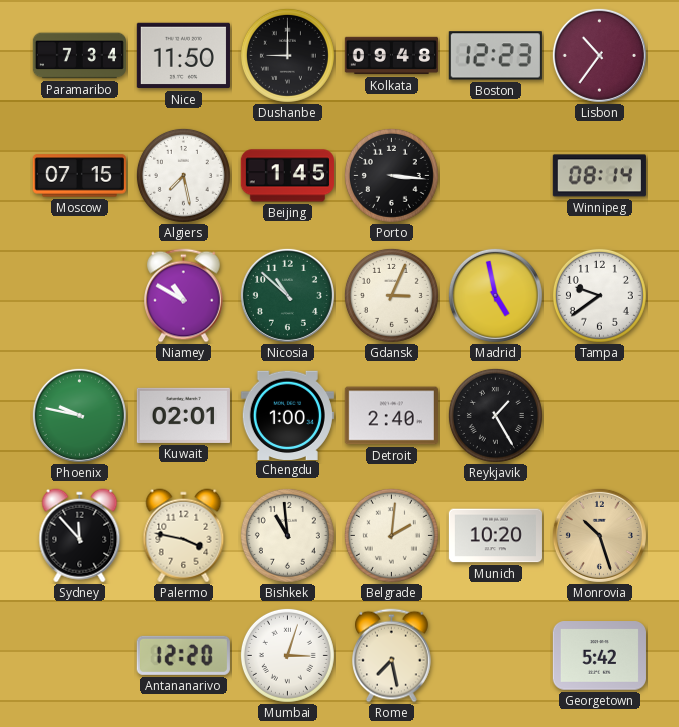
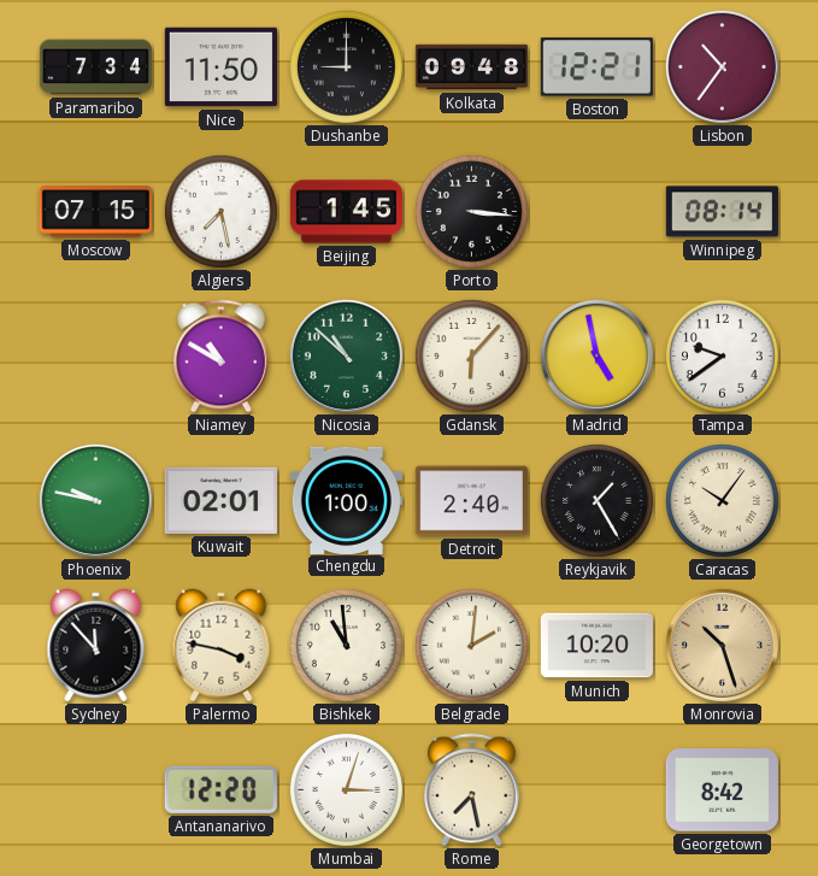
Boston: 12:23 -> 12:21 (596, 67)
Gdansk: 3:04 -> 6:07 (471, 355)
Caracas: none -> 10:06 (722, 500)
Georgetown: 5:42 -> 8:42 (722, 790)
